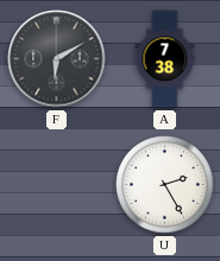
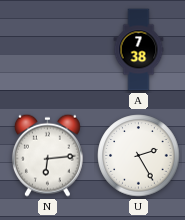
F: 6:10 -> none (57, 59)
N: none -> 6:14 (47, 155)
